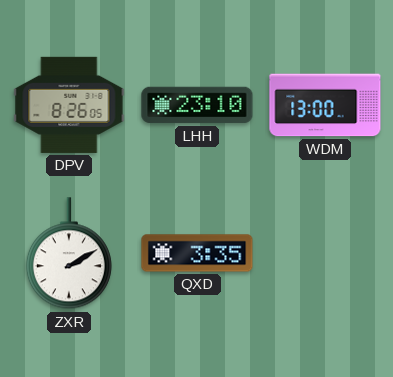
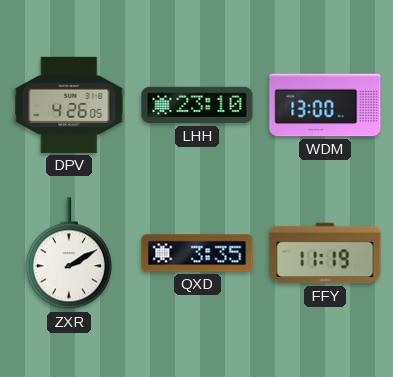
DPV: 8:26 -> 4:26 (69, 105)
FFY: none -> 11:19 (325, 253)
